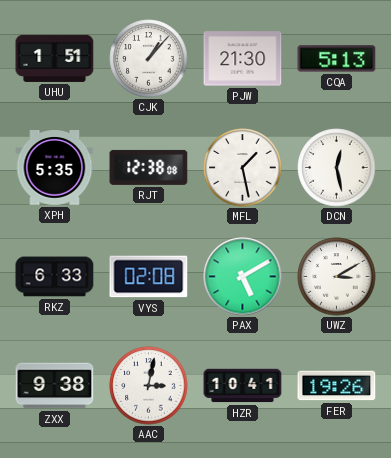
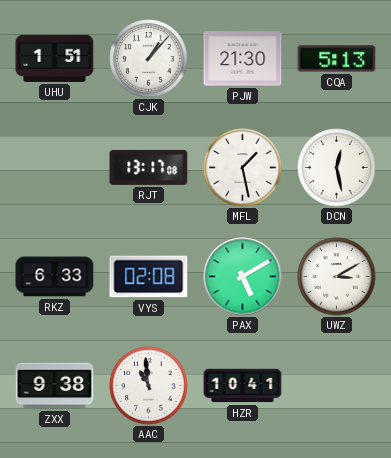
XPH: 5:35 -> none (55, 168)
RJT: 12:38 -> 13:17 (149, 167)
AAC: 3:02 -> 10:59 (149, 386)
FER: 19:26 -> none (337, 386)
